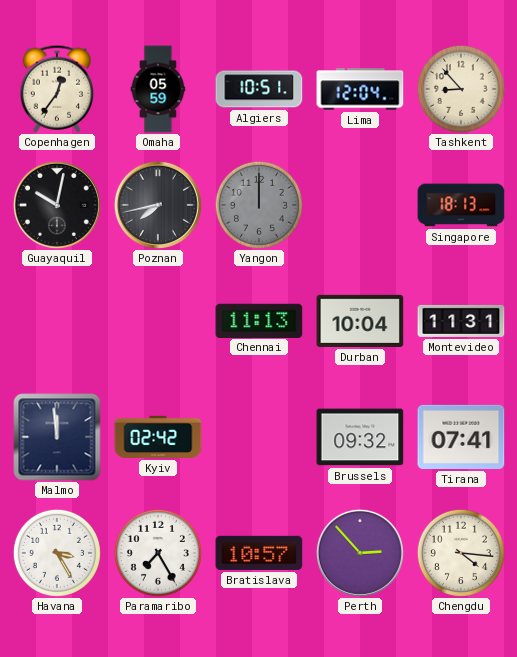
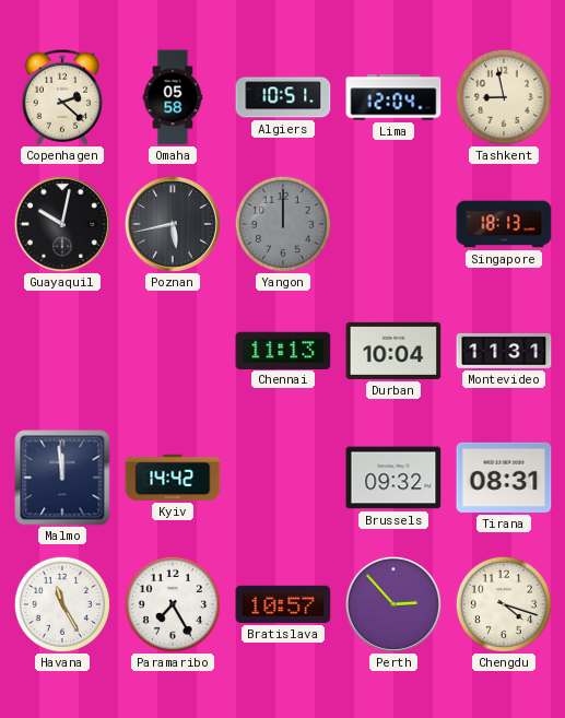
Copenhagen: 12:36 -> 2:22 (62, 97)
Omaha: 05:59 -> 05:58 (173, 97)
Tashkent: 8:53 -> 8:58 (504, 97)
Poznan: 7:43 -> 5:43 (173, 224)
Kyiv: 02:42 -> 14:42 (173, 478)
Tirana: 07:41 -> 08:31 (504, 478)
Havana: 3:25 -> 11:25 (62, 604)
Chengdu: 4:16 -> 4:18 (504, 604)
